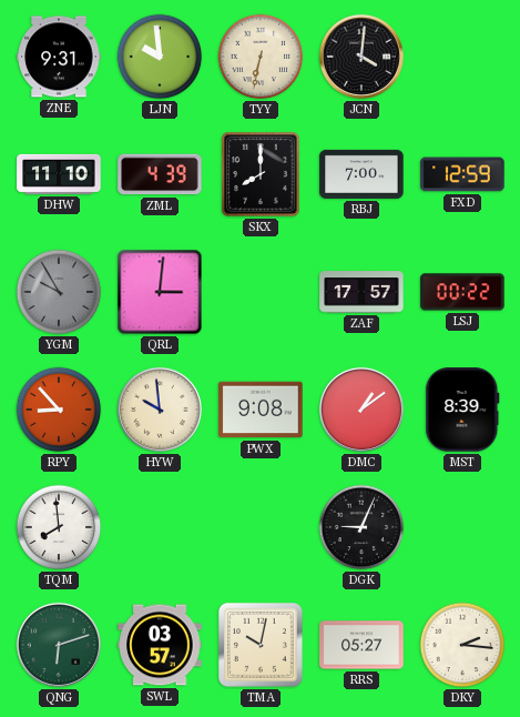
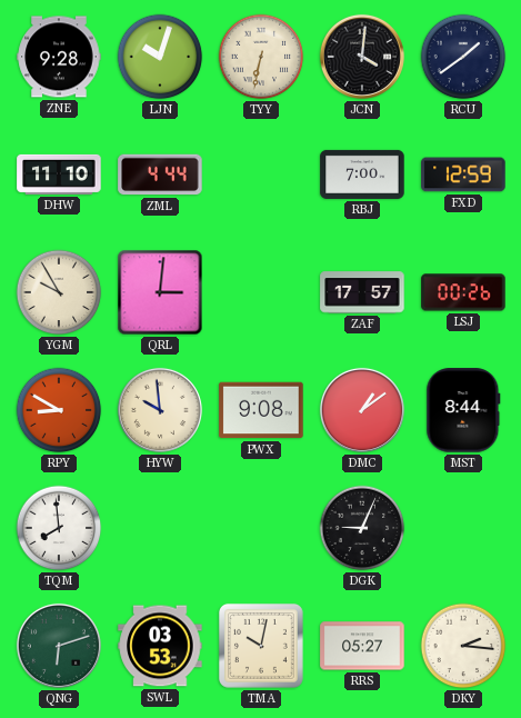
ZNE: 9:31 -> 9:28 (59, 57)
LJN: 9:59 -> 10:03 (160, 57)
RCU: none -> 1:39 (463, 57)
ZML: 4:39 -> 4:44 (160, 174)
SKX: 8:00 -> none (261, 174)
YGM dial: grey -> cream (59, 292)
LSJ: 00:22 -> 00:26 (463, 292)
RPY: 8:53 -> 8:50 (59, 410)
MST: 8:39 -> 8:44 (463, 410)
SWL: 03:57 -> 03:53 (160, 646)
